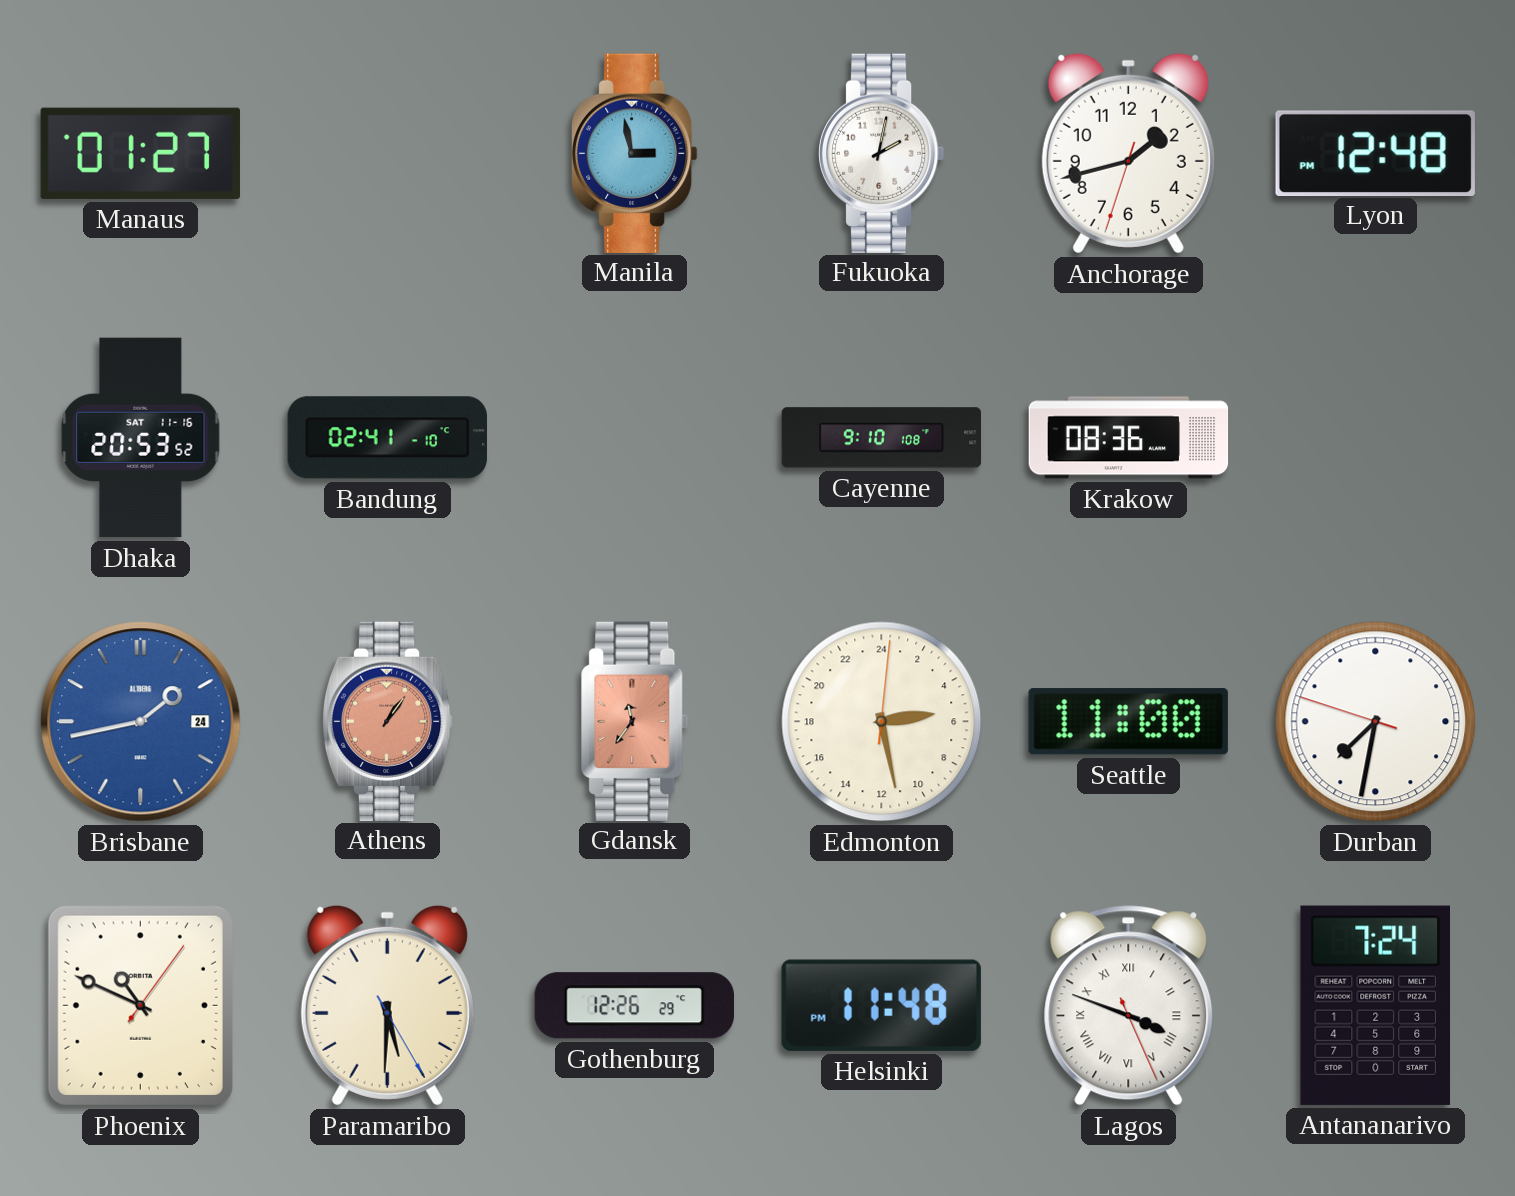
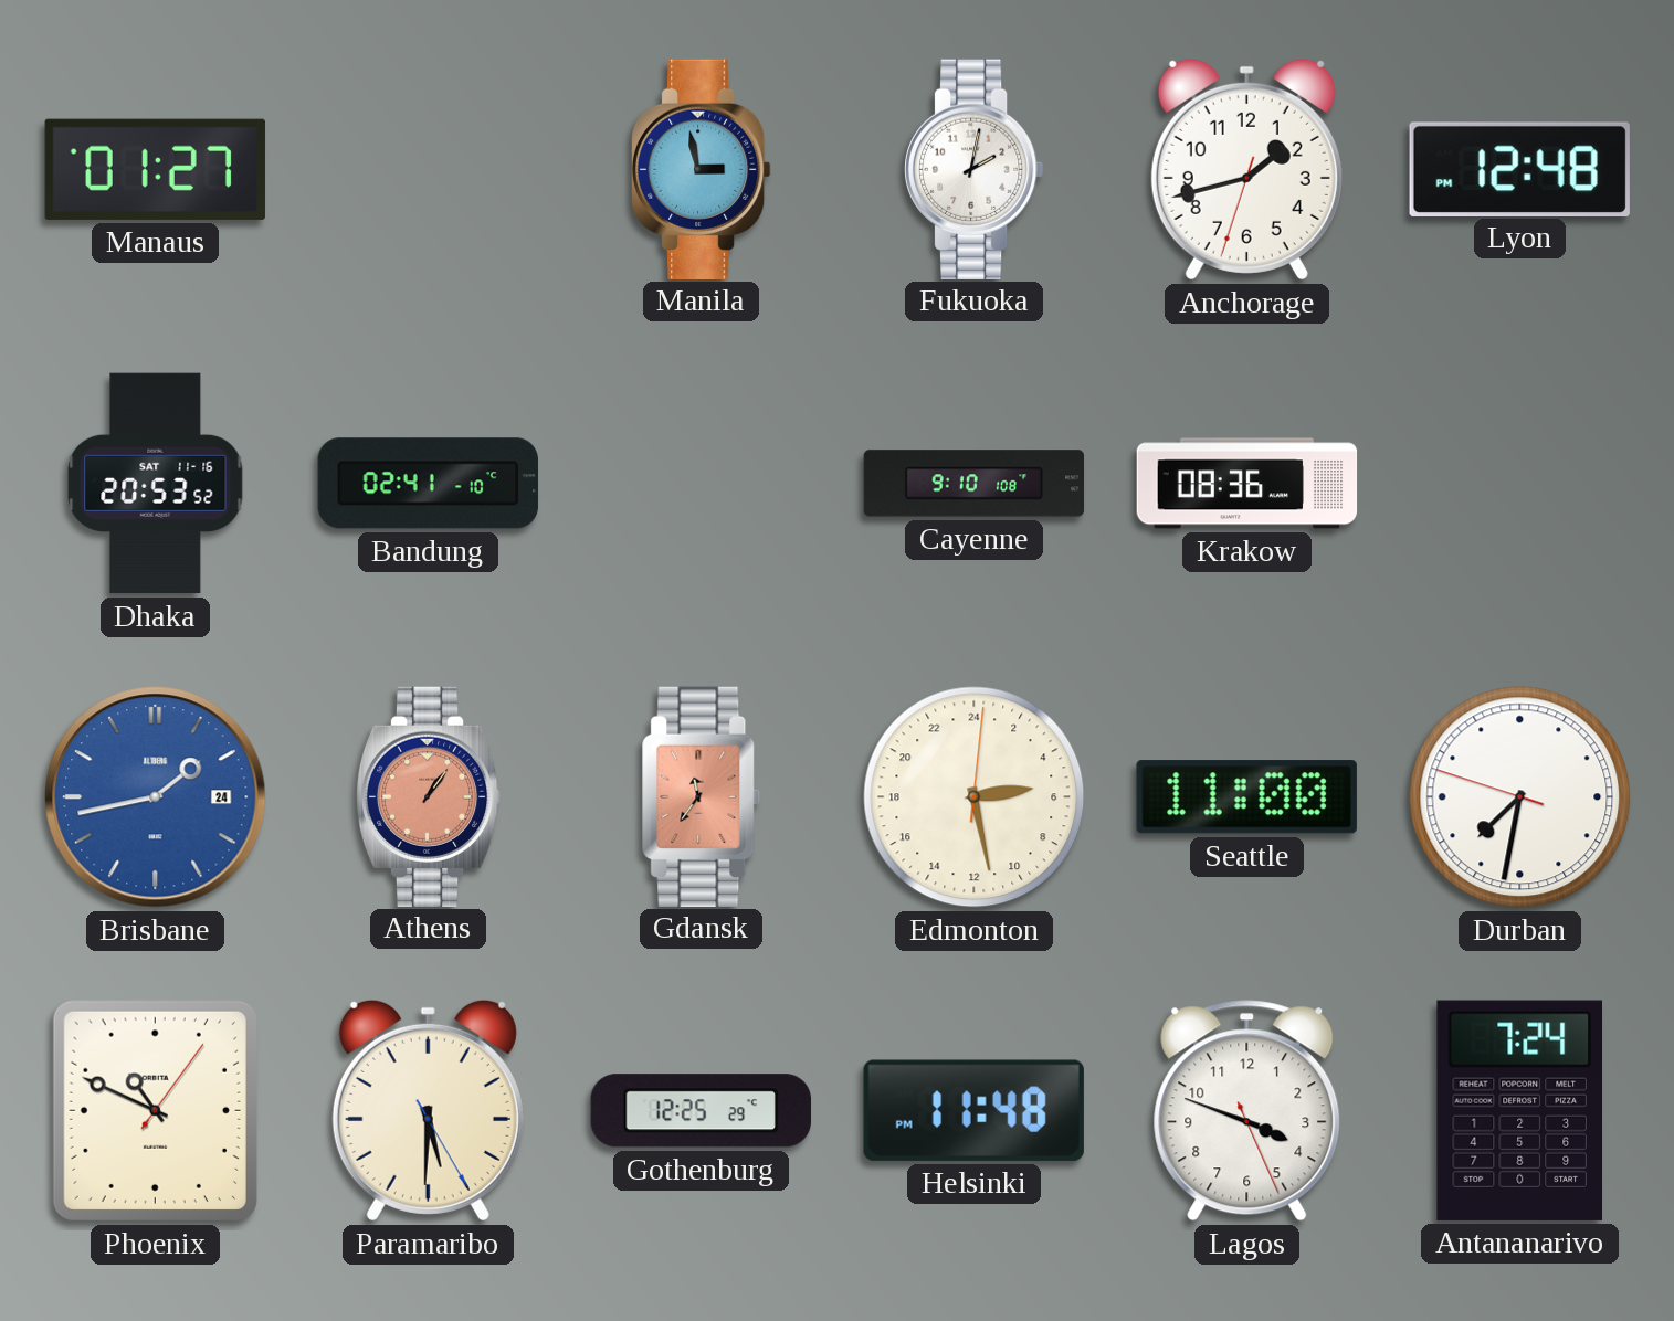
Gothenburg: 12:26 -> 12:25 (701, 1111)
Lagos numerals: Roman -> Arabic (1247, 1111)
